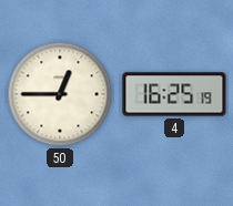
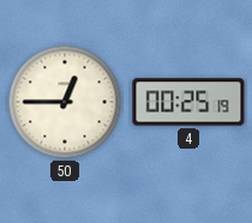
4: 16:25 -> 00:25 (188, 102)
